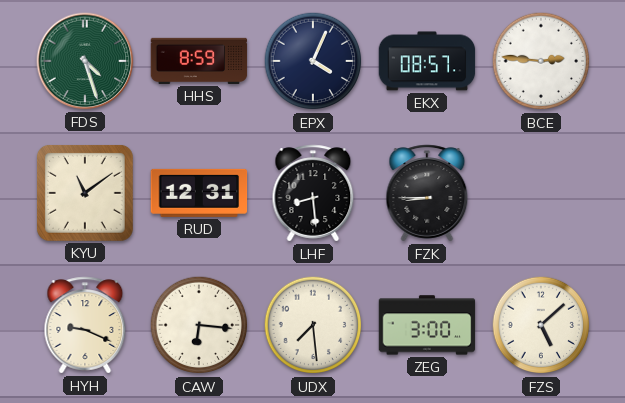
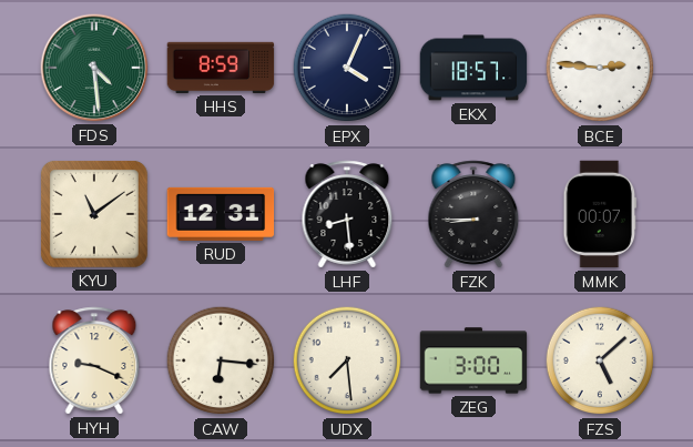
FDS: 4:27 -> 4:29 (94, 68)
EKX: 08:57 -> 18:57 (473, 68)
MMK: none -> 00:07 (600, 214)
